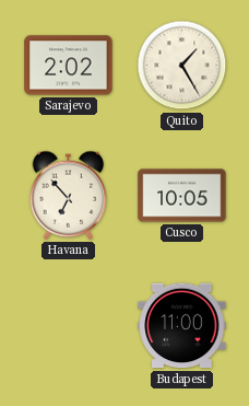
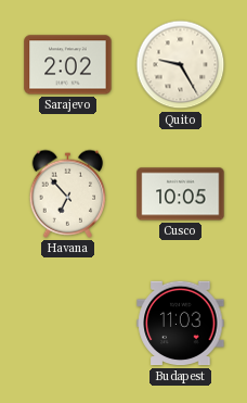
Quito: 1:25 -> 9:25 (181, 65)
Budapest: 11:00 -> 11:03 (181, 324)
